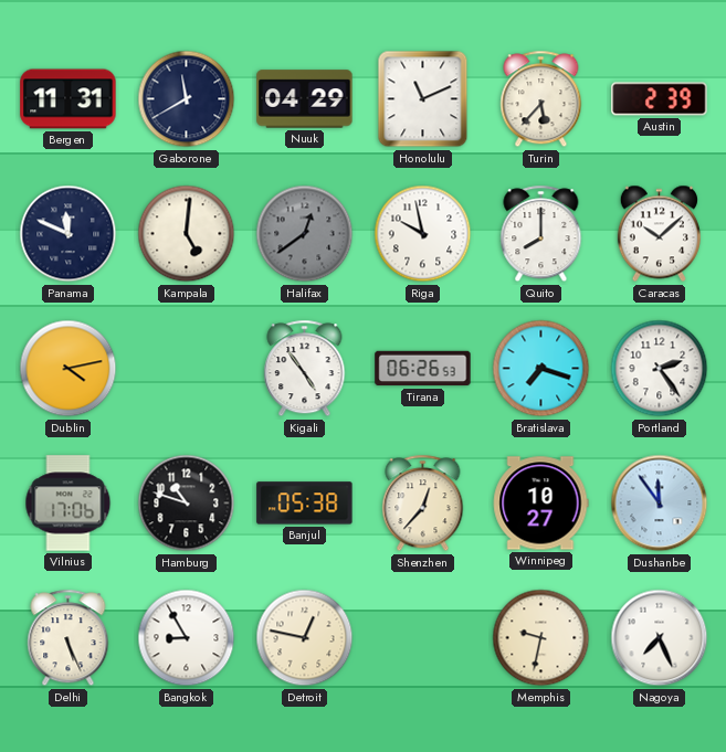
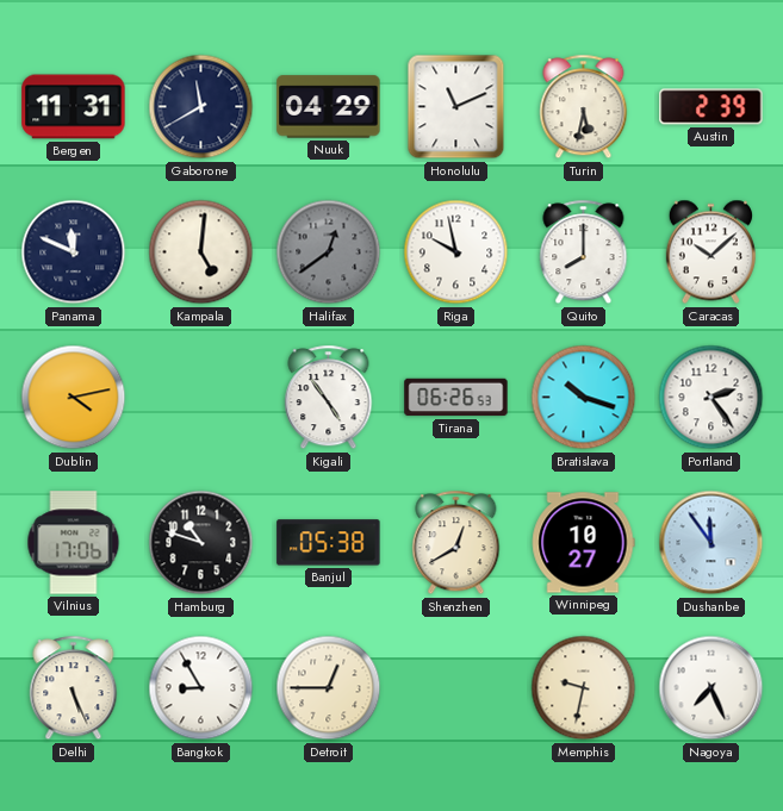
Turin: 5:37 -> 5:32 (584, 107)
Bratislava: 7:18 -> 10:18 (584, 398)
Shenzhen: 12:37 -> 12:40 (456, 543)
Detroit: 12:47 -> 12:45 (329, 688)
